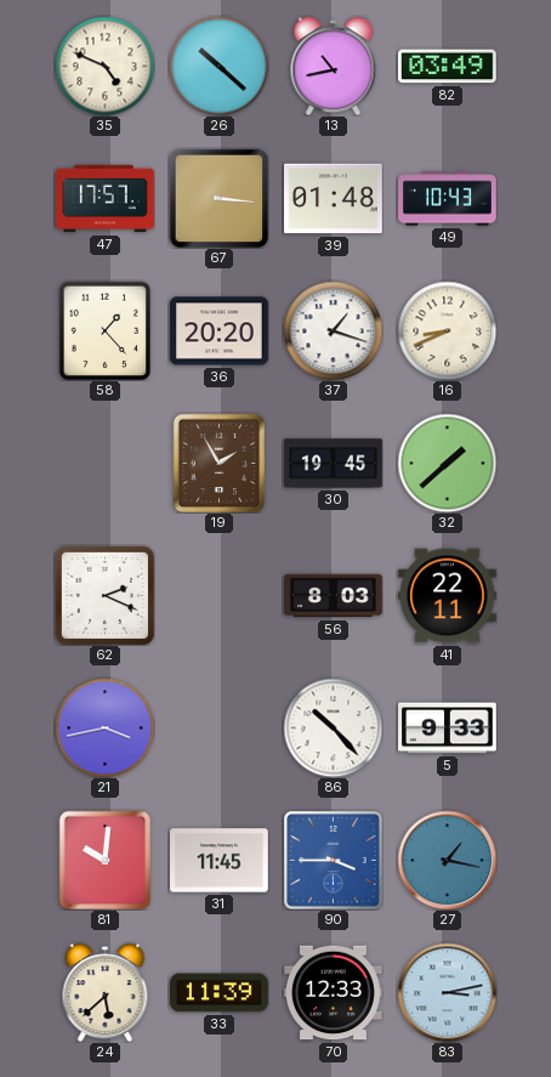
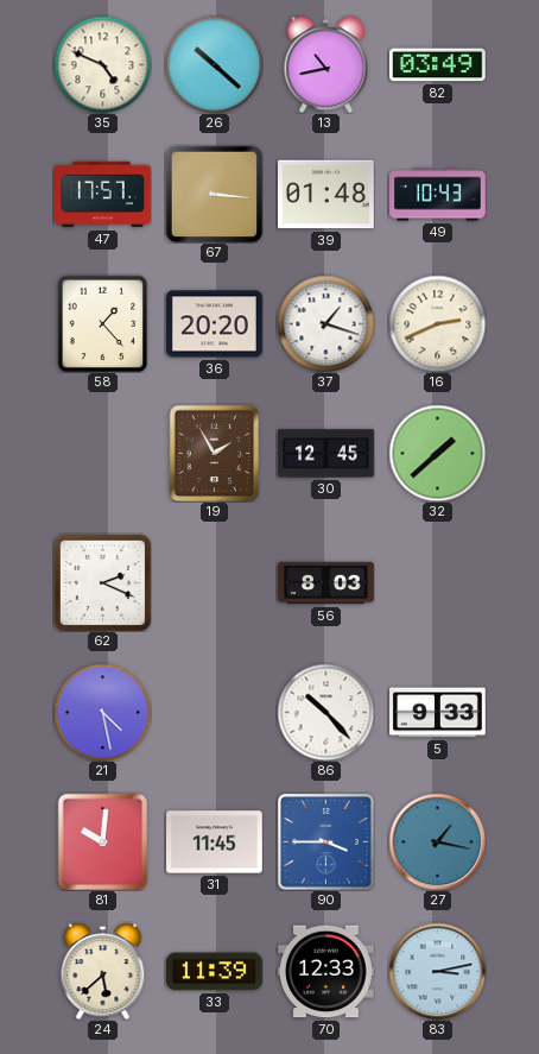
16: 8:41 -> 2:41 (437, 323)
30: 19:45 -> 12:45 (326, 454)
41: 22:11 -> none (448, 596)
21: 3:43 -> 4:28 (102, 712)
